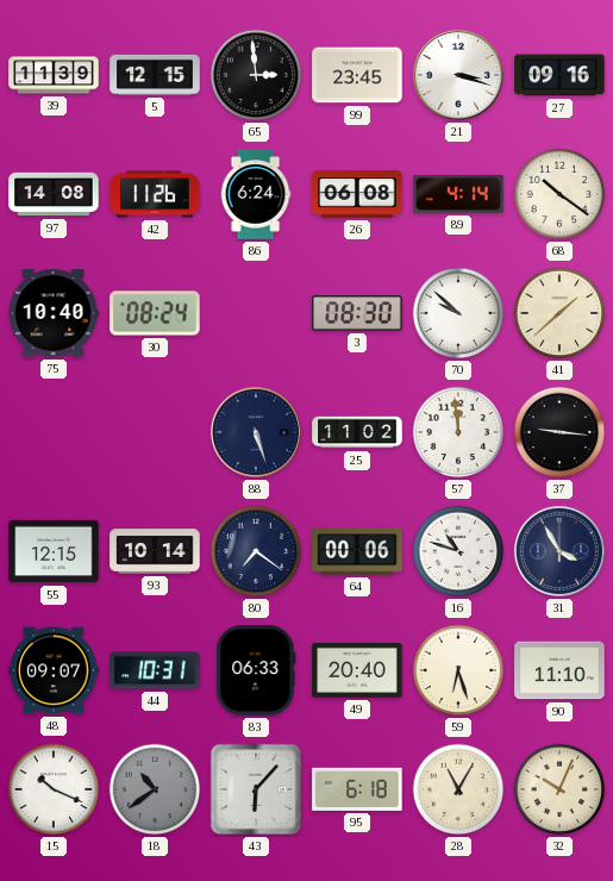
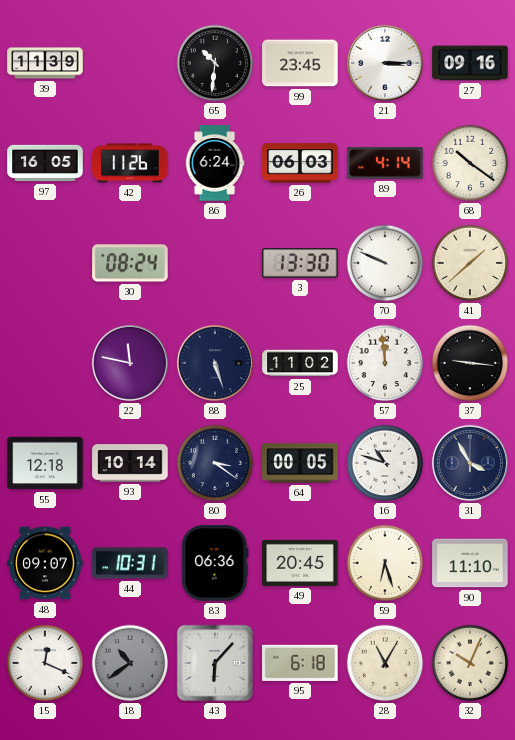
5: 12:15 -> none (155, 75)
65: 2:59 -> 10:31 (215, 63)
21: 3:18 -> 3:15 (385, 63)
97: 14:08 -> 16:05 (45, 163)
26: 06:08 -> 06:03 (300, 163)
75: 10:40 -> none (54, 313)
3: 08:30 -> 13:30 (300, 263)
70: 9:52 -> 9:49 (385, 263)
22: none -> 11:47 (130, 363)
55: 12:15 -> 12:18 (45, 463)
80: 7:21 -> 3:21 (215, 463)
64: 00:06 -> 00:05 (300, 463)
83: 06:33 -> 06:36 (215, 563)
49: 20:40 -> 20:45 (300, 563)
15: 10:19 -> 12:19 (45, 663)
